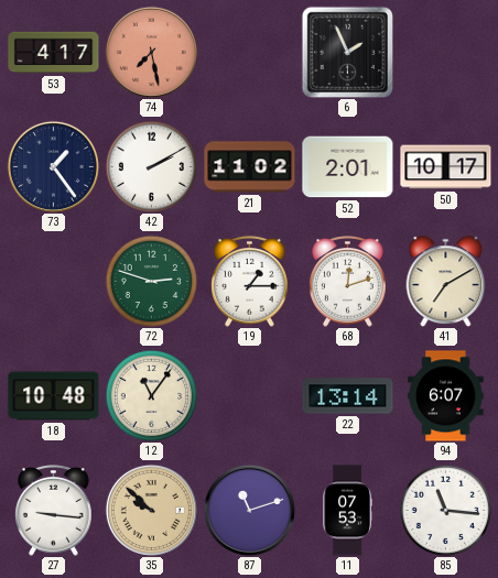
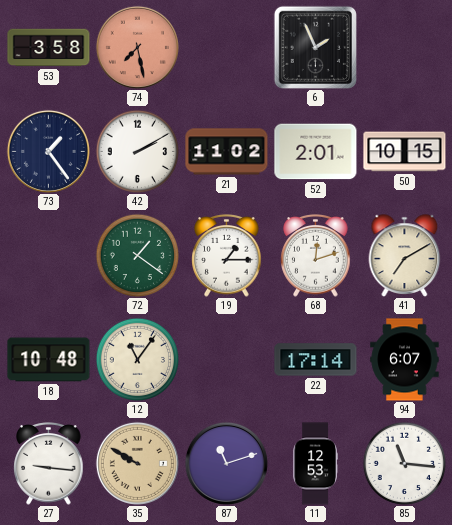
53: 4:17 -> 3:58 (49, 48)
50: 10:17 -> 10:15 (405, 152)
72: 2:48 -> 1:21 (137, 255)
22: 13:14 -> 17:14 (316, 360)
35: 9:52 -> 9:50 (137, 463)
11: 07:53 -> 12:53 (315, 464)
